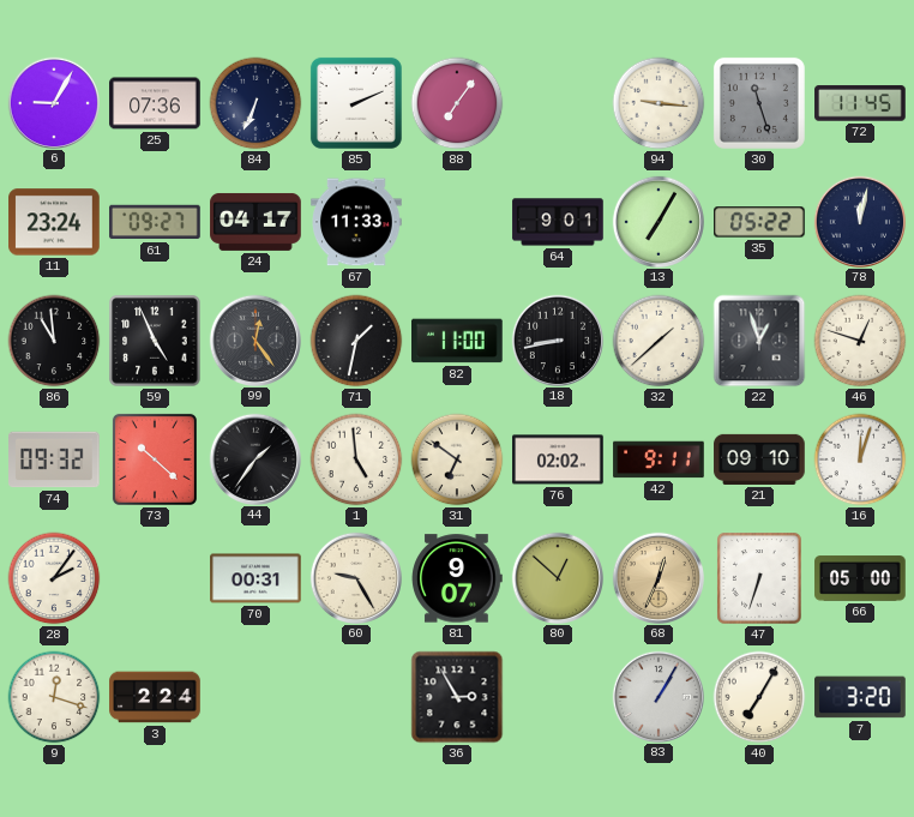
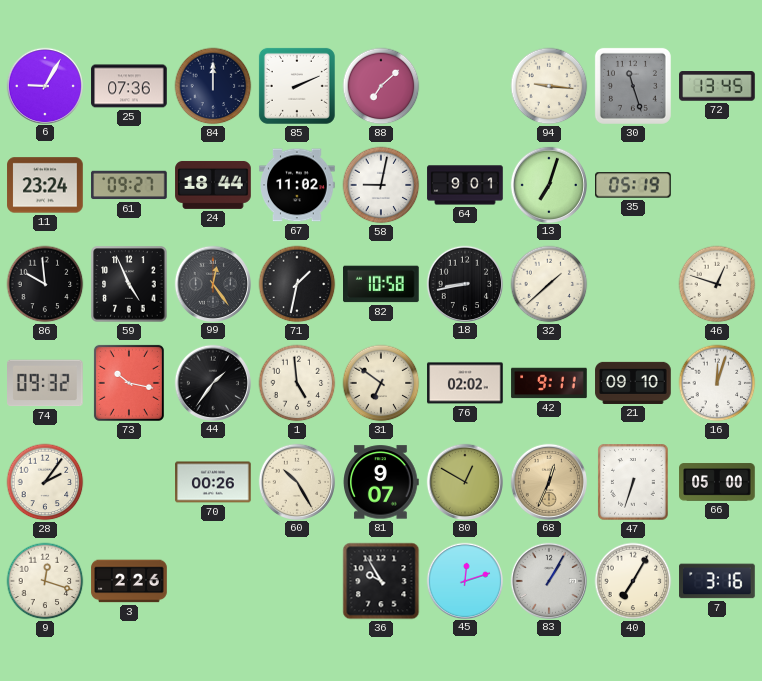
84: 6:34 -> 12:00 (213, 86)
88: 7:06 -> 7:08 (381, 86)
72: 11:45 -> 13:45 (717, 86)
24: 04:17 -> 18:44 (213, 185)
67: 11:33 -> 11:02 (297, 185)
58: none -> 9:02 (381, 185)
13: 7:05 -> 7:03 (548, 184)
35: 05:22 -> 05:19 (634, 185)
78: 12:02 -> none (859, 221)
86: 10:59 -> 9:59 (45, 284)
82: 11:00 -> 10:58 (381, 284)
22: 12:57 -> none (759, 341)
73: 10:22 -> 10:17 (129, 383)
70: 00:31 -> 00:26 (213, 482)
60: 9:25 -> 10:25 (296, 481)
80: 12:52 -> 12:50 (464, 481)
3: 2:24 -> 2:26 (129, 581)
36: 2:55 -> 9:55 (381, 581)
45: none -> 12:12 (464, 580)
7: 3:20 -> 3:16 (717, 581)
